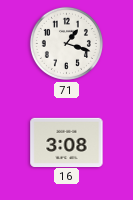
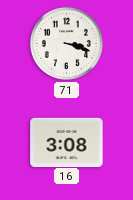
71: 1:18 -> 3:18 (66, 43)
